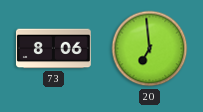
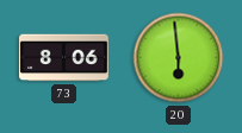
20: 6:59 -> 5:59 (179, 58)
